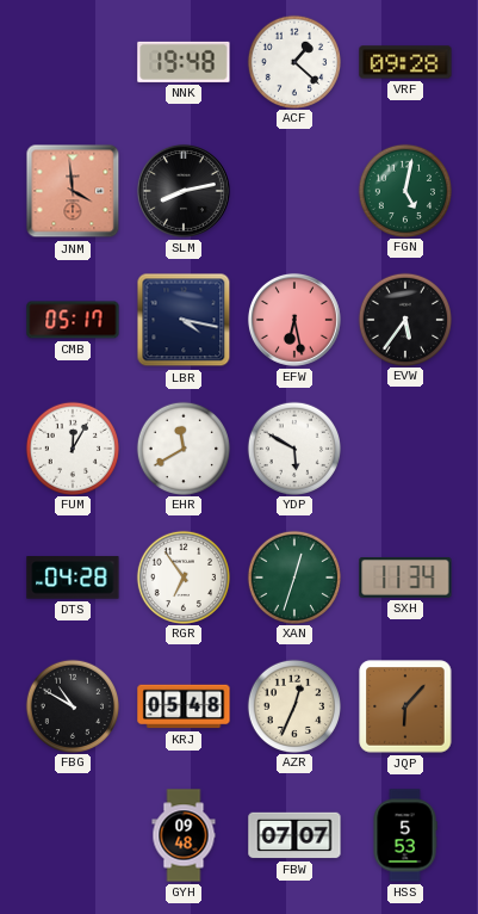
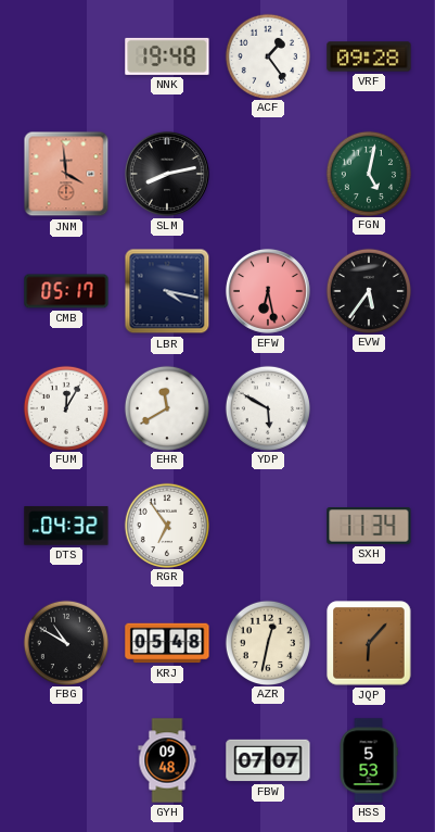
ACF: 1:22 -> 1:24 (267, 55)
DTS: 04:28 -> 04:32 (66, 526)
XAN: 12:33 -> none (293, 576)
AZR: 12:34 -> 12:32 (267, 642)
